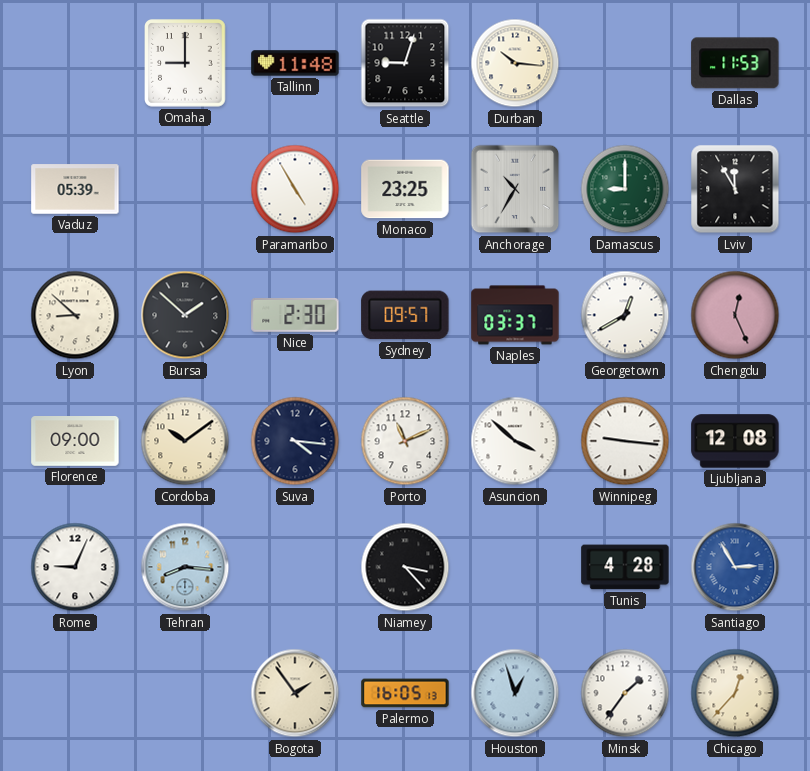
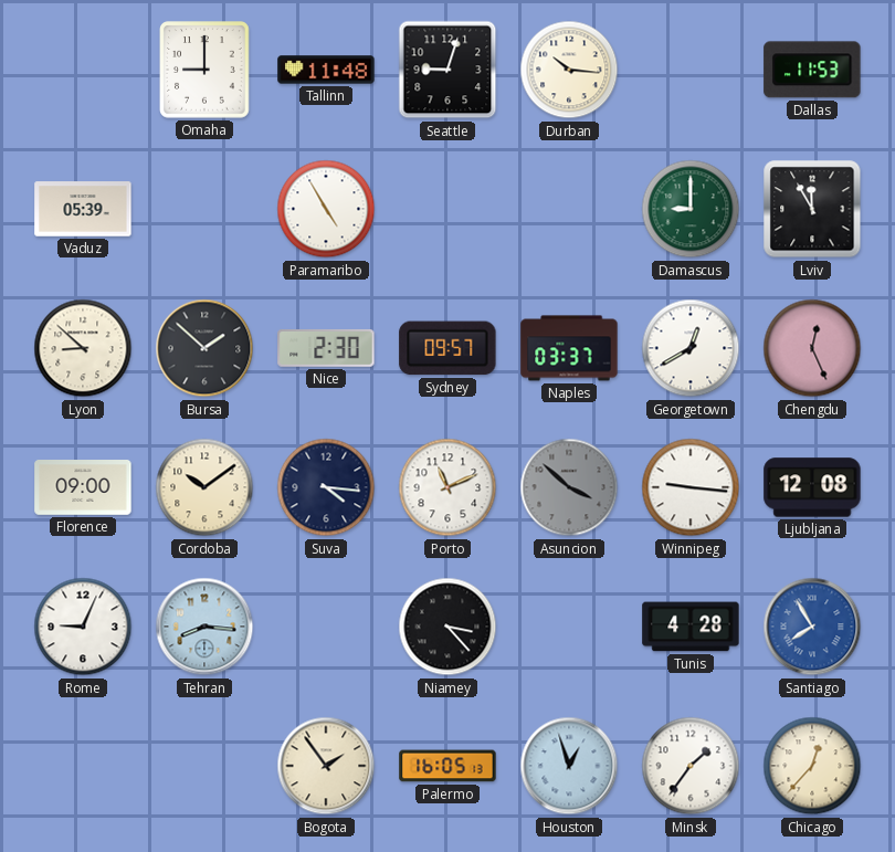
Monaco: 23:25 -> none (405, 189)
Anchorage: 10:35 -> none (515, 189)
Asuncion dial: white -> grey (569, 487)
Santiago: 2:55 -> 7:55 (812, 627)
